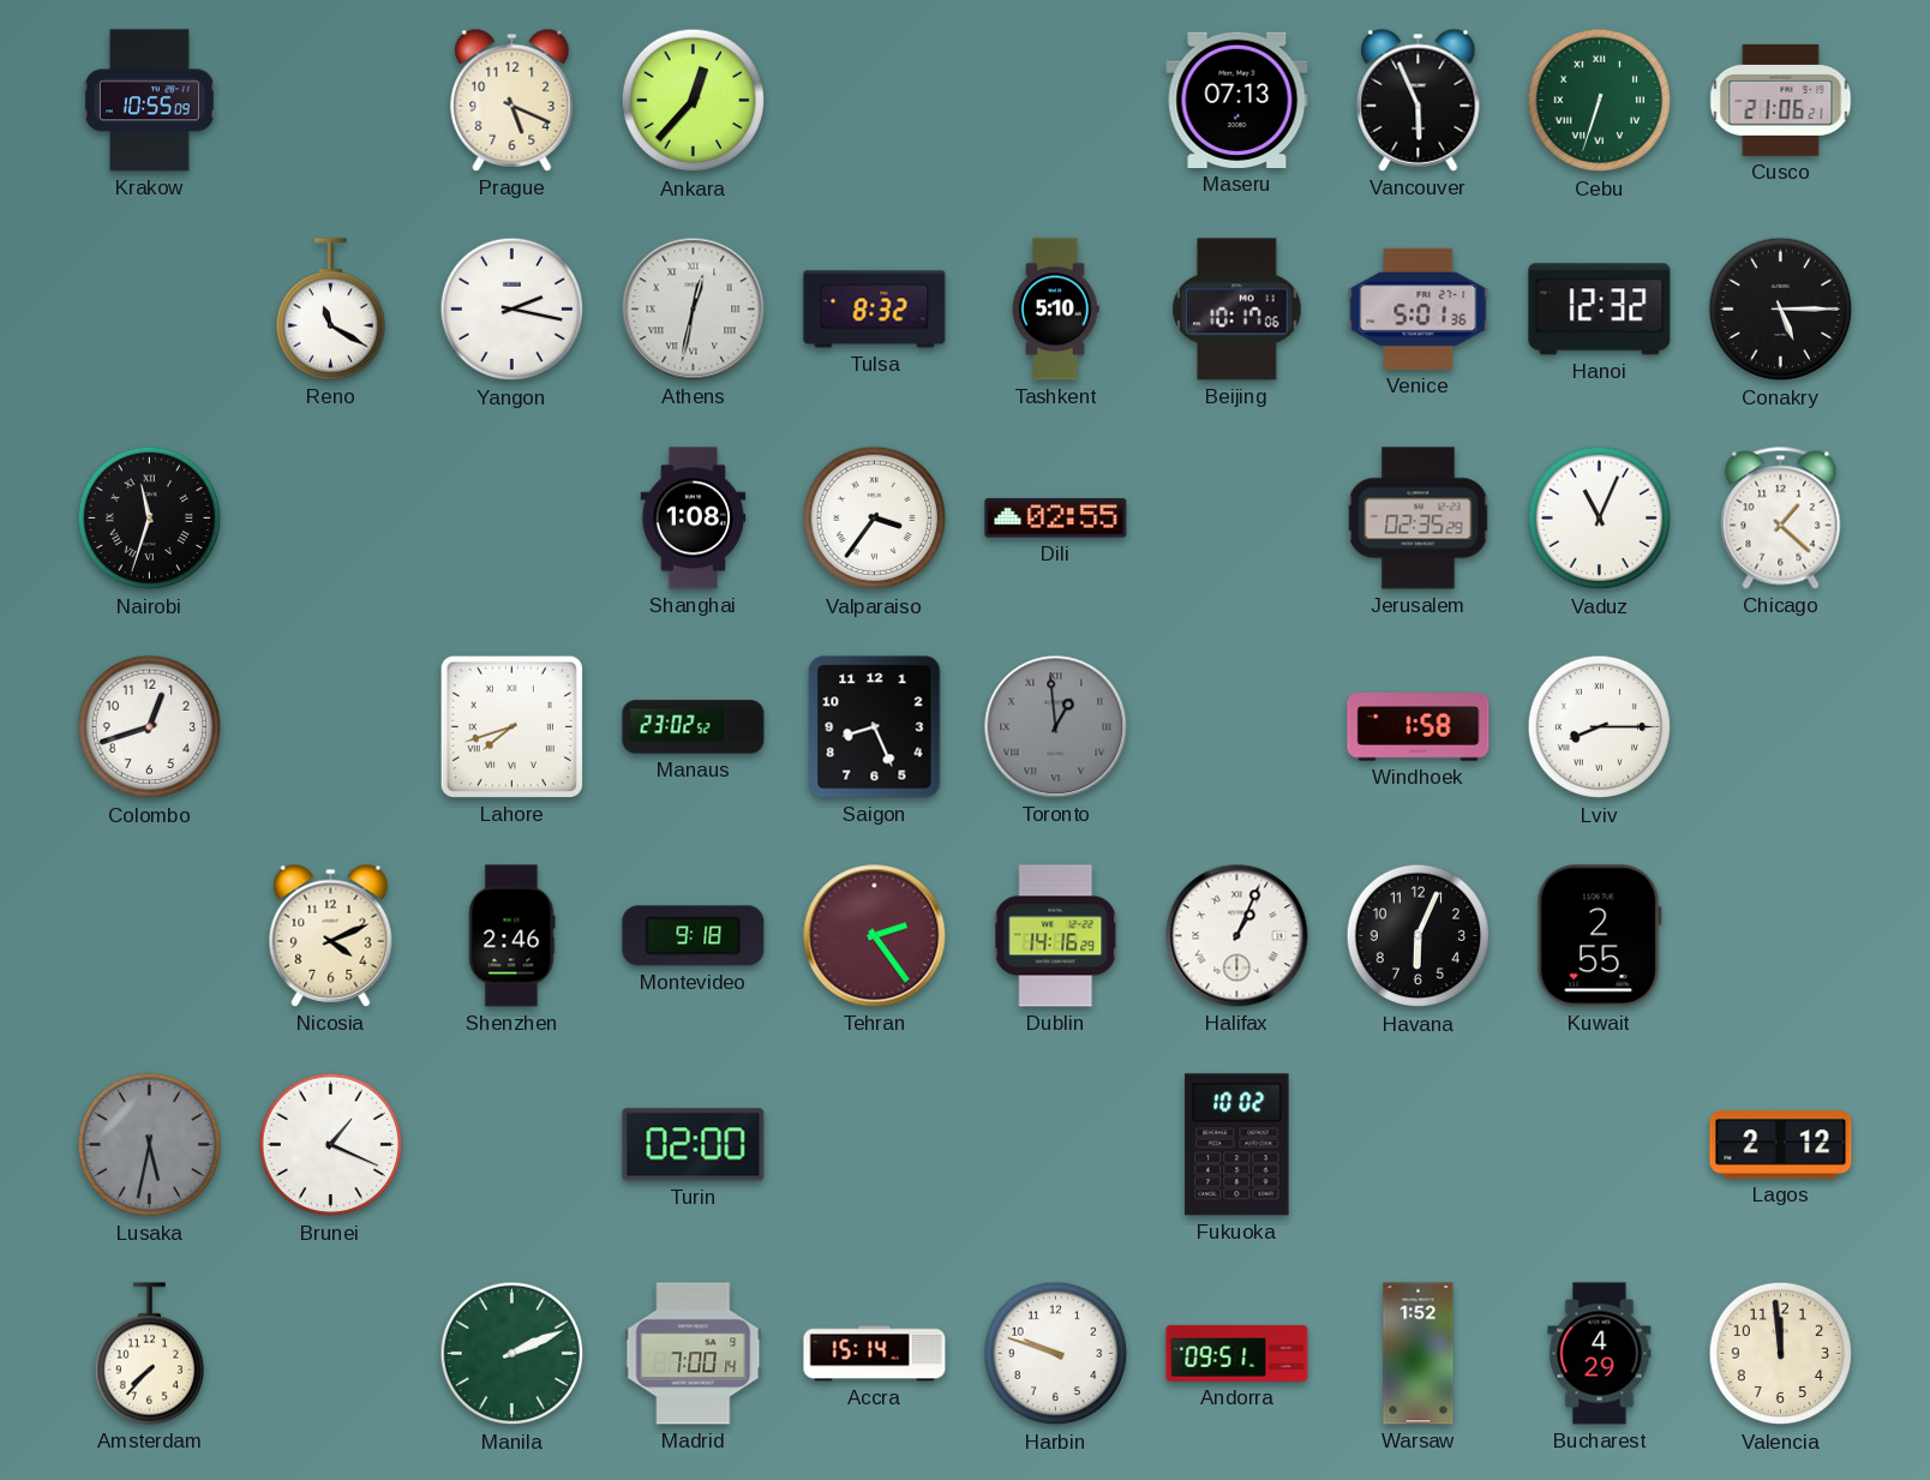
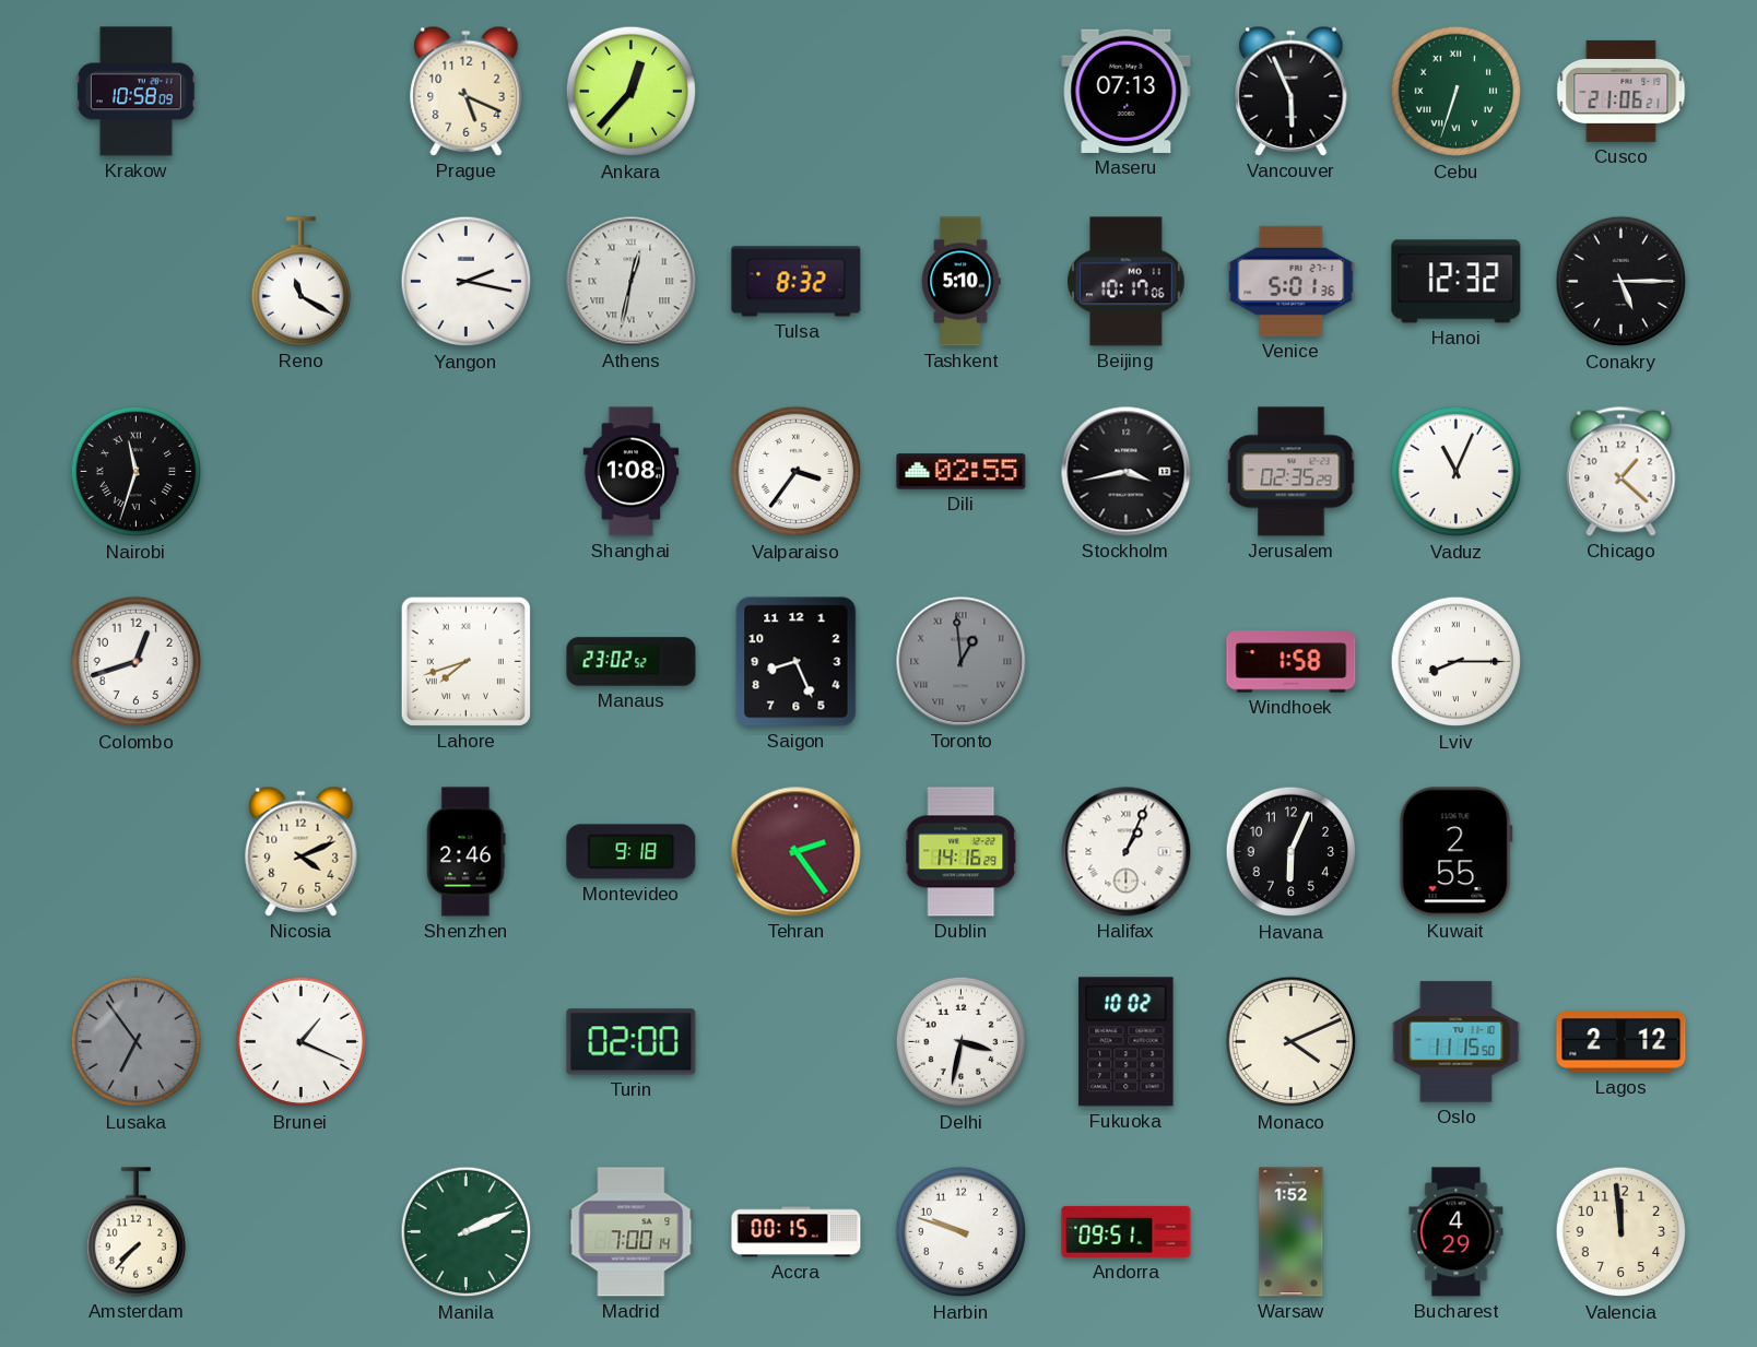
Krakow: 10:55 -> 10:58 (135, 92)
Stockholm: none -> 3:43 (1127, 472)
Lusaka: 5:32 -> 6:54 (137, 1042)
Delhi: none -> 3:32 (962, 1042)
Monaco: none -> 4:11 (1292, 1042)
Oslo: none -> 11:15 (1457, 1042)
Accra: 15:14 -> 00:15 (797, 1232)
